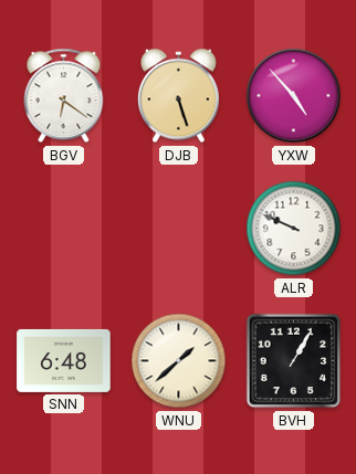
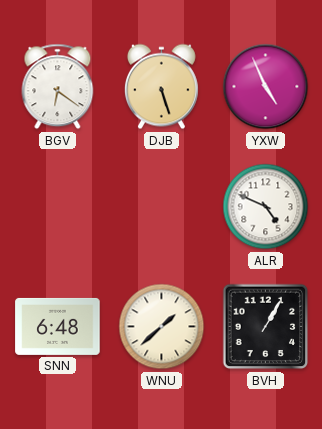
YXW: 4:53 -> 4:56 (266, 87)
ALR: 9:49 -> 4:49 (266, 207)
